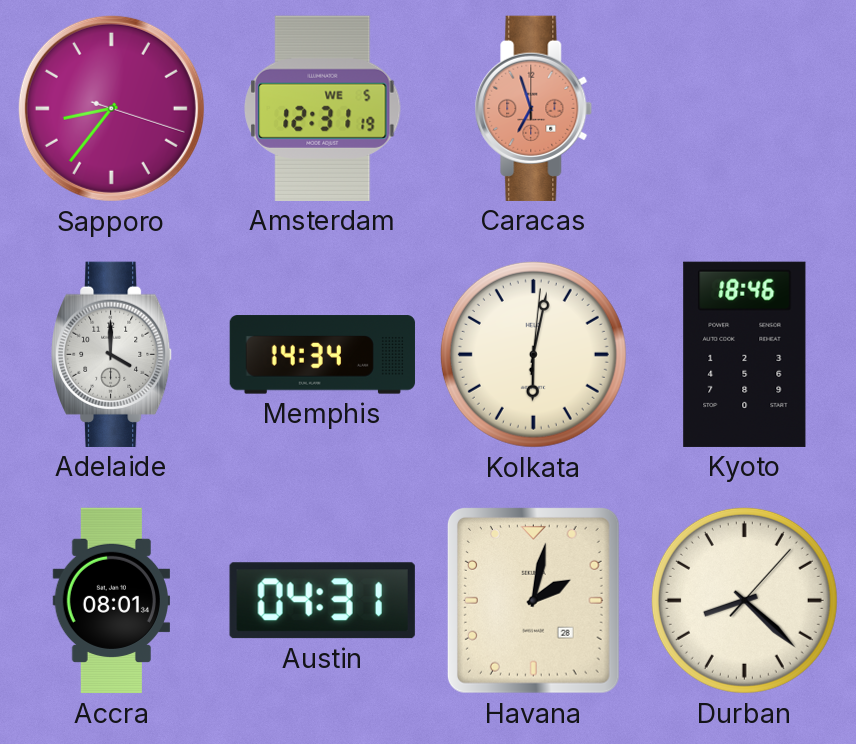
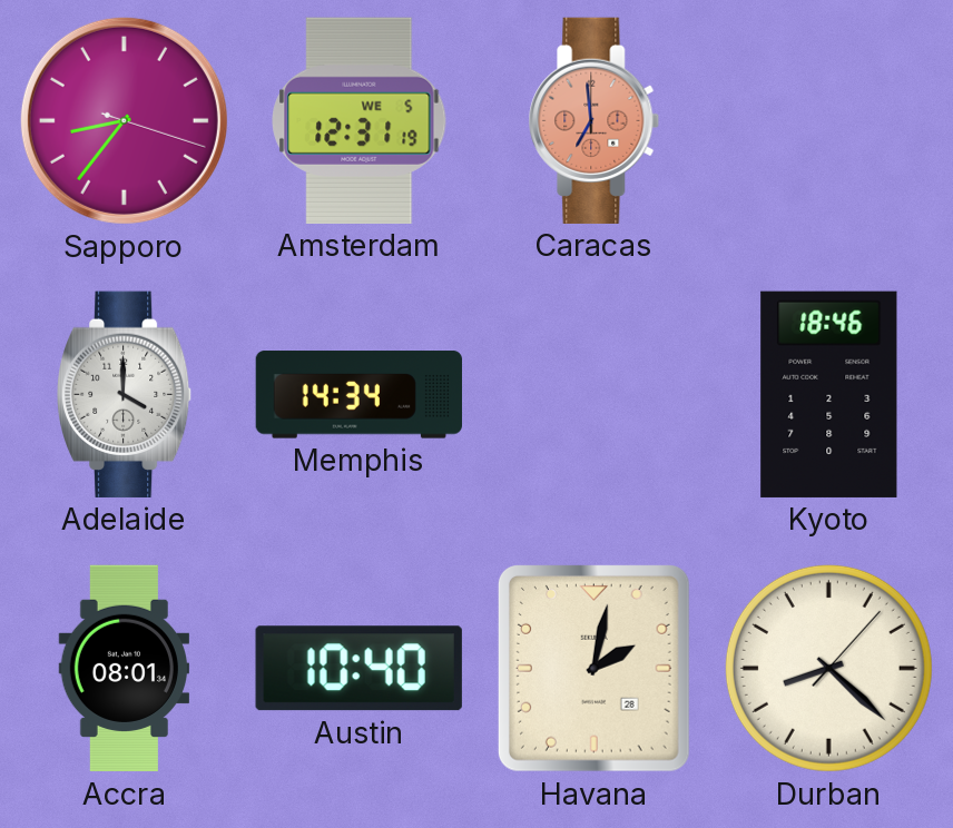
Caracas: 6:57 -> 6:59 (595, 120)
Kolkata: 6:02 -> none (533, 354)
Austin: 04:31 -> 10:40 (358, 669)
